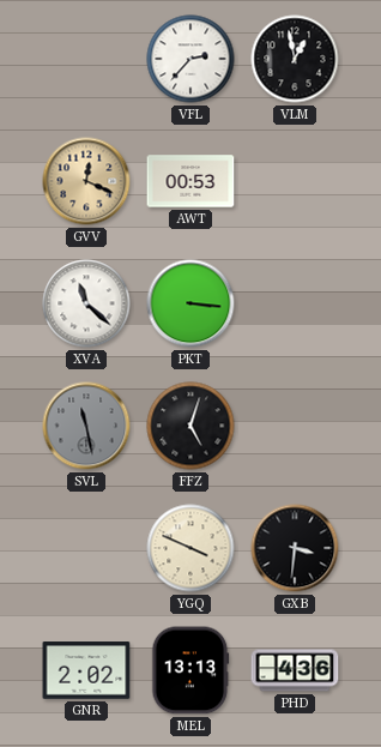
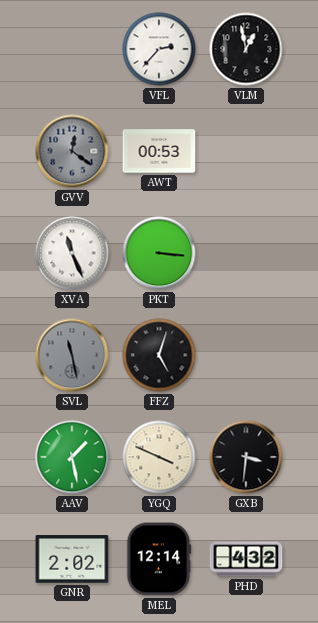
GVV: 12:19 -> 12:21 (72, 151)
GVV dial: champagne -> grey (72, 151)
XVA: 11:22 -> 11:26 (72, 253)
AAV: none -> 1:28 (72, 457)
MEL: 13:13 -> 12:14 (159, 559)
PHD: 4:36 -> 4:32 (246, 559)
